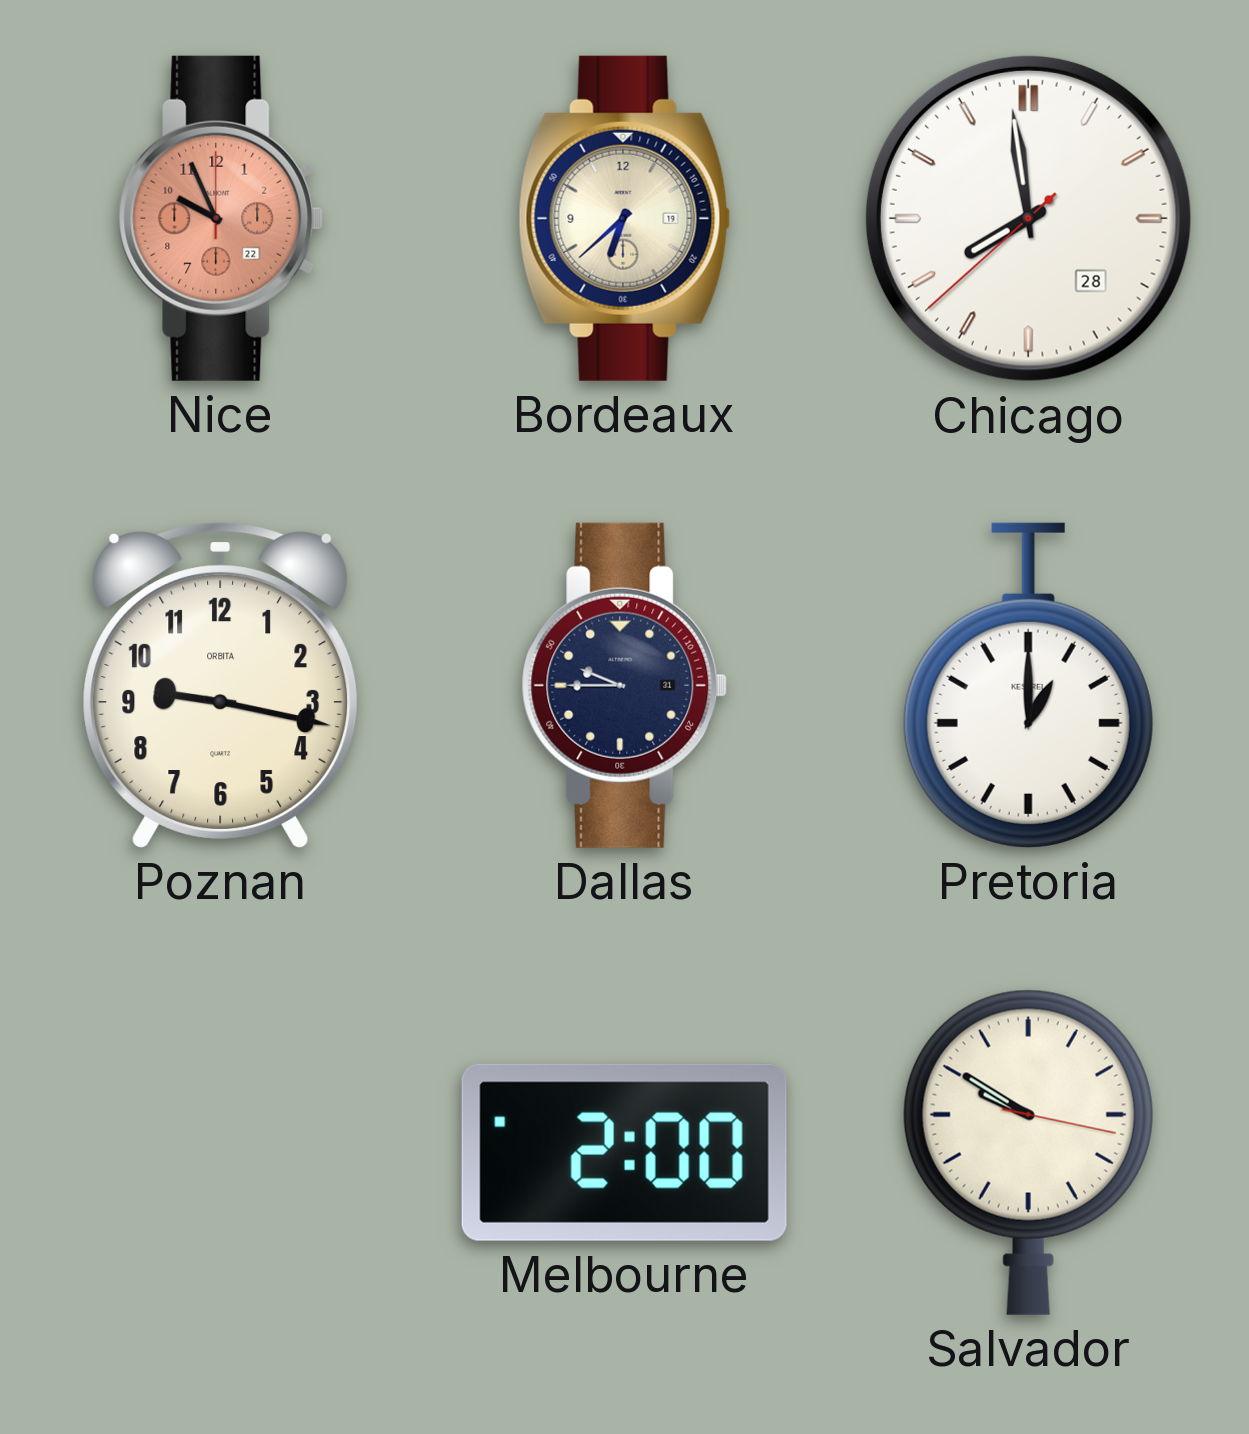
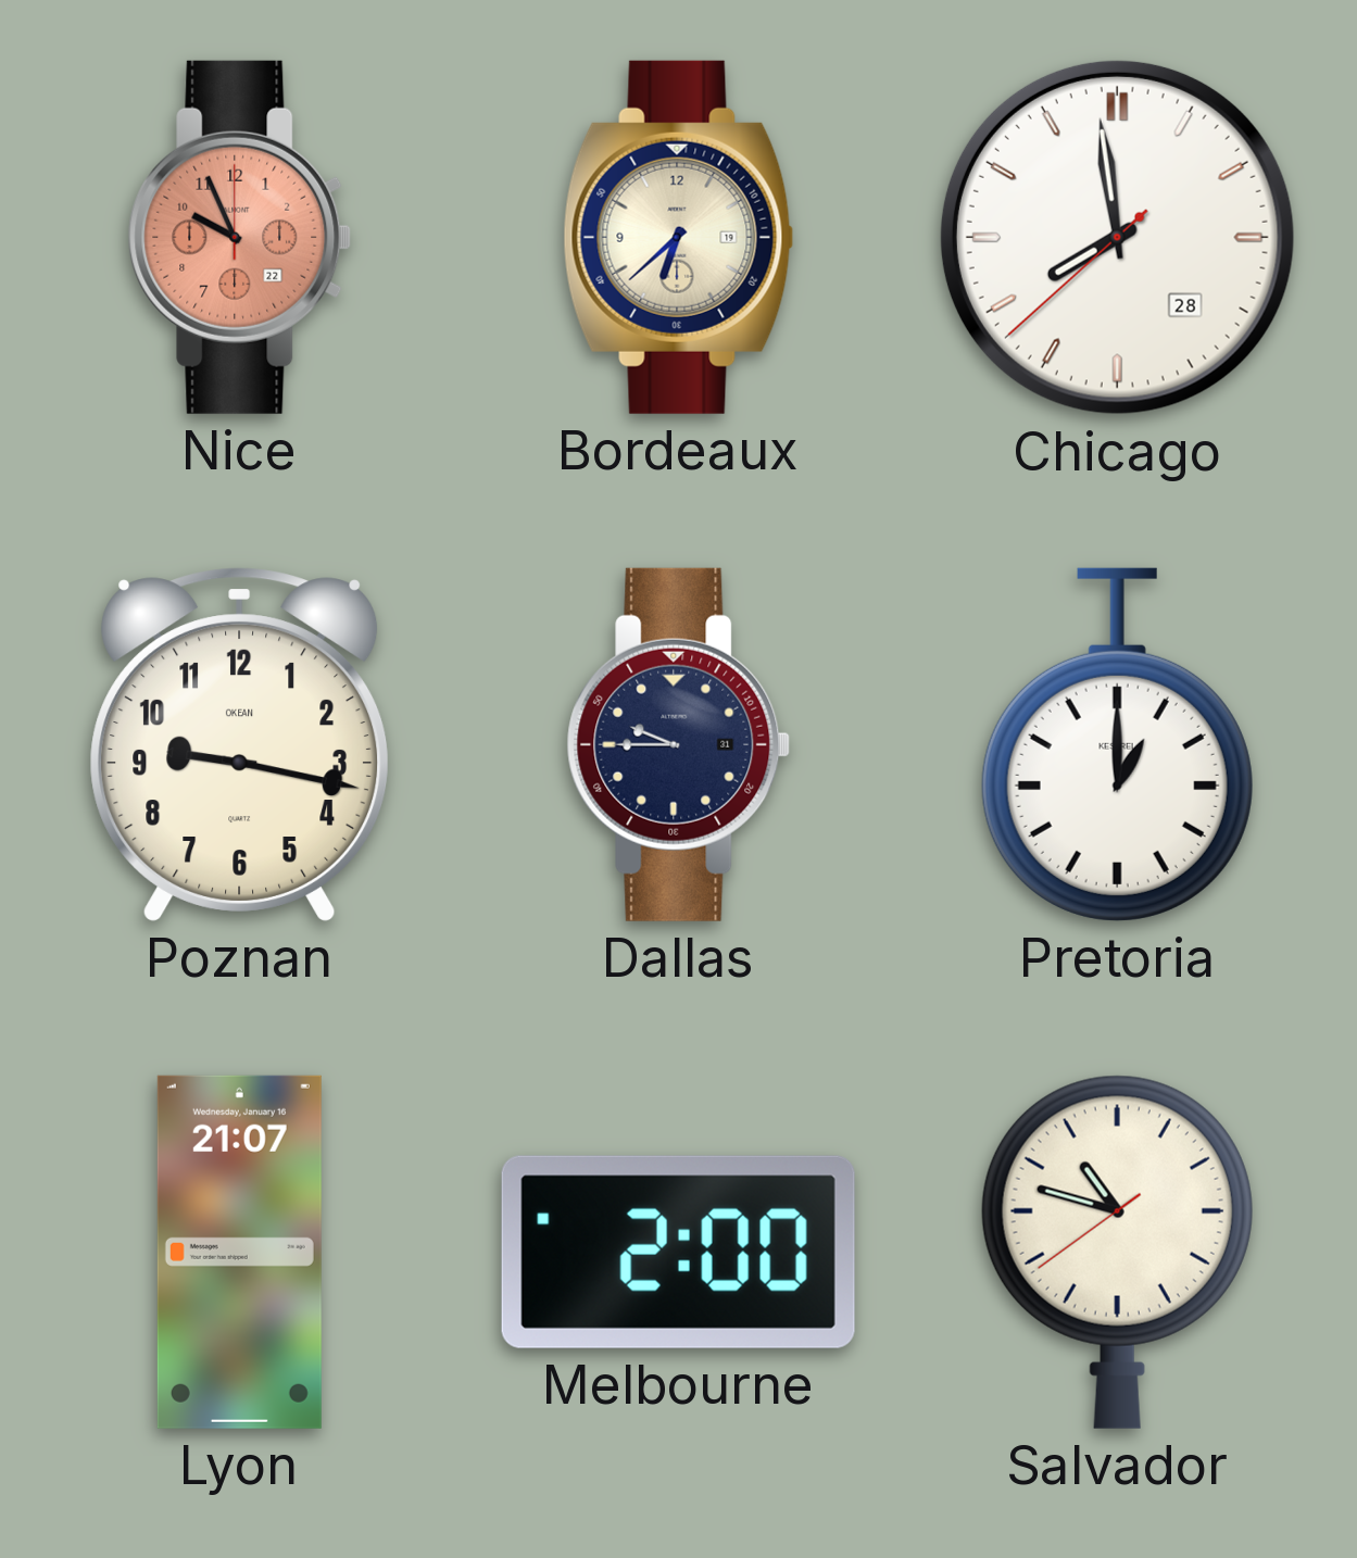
Poznan brand: ORBITA -> OKEAN (240, 744)
Lyon: none -> 21:07 (239, 1252)
Salvador: 9:50 -> 10:47 (1117, 1252)
